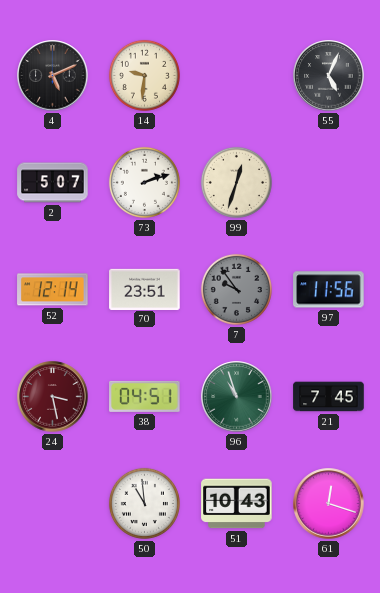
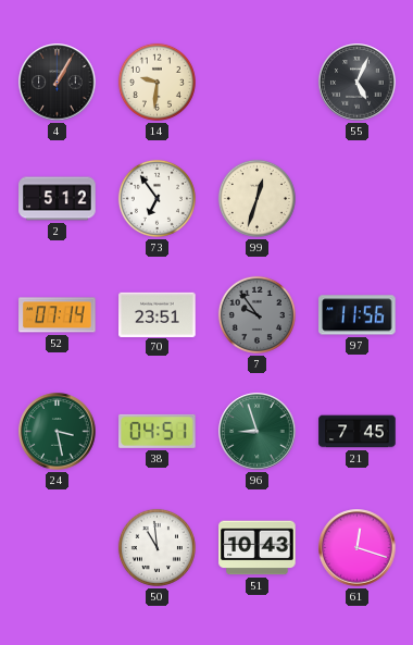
4: 5:11 -> 1:05 (58, 83)
2: 5:07 -> 5:12 (58, 199)
73: 2:12 -> 6:54 (157, 198)
52: 12:14 -> 07:14 (58, 315)
24 dial: burgundy -> green (58, 432)
96: 10:57 -> 8:57 (258, 432)
